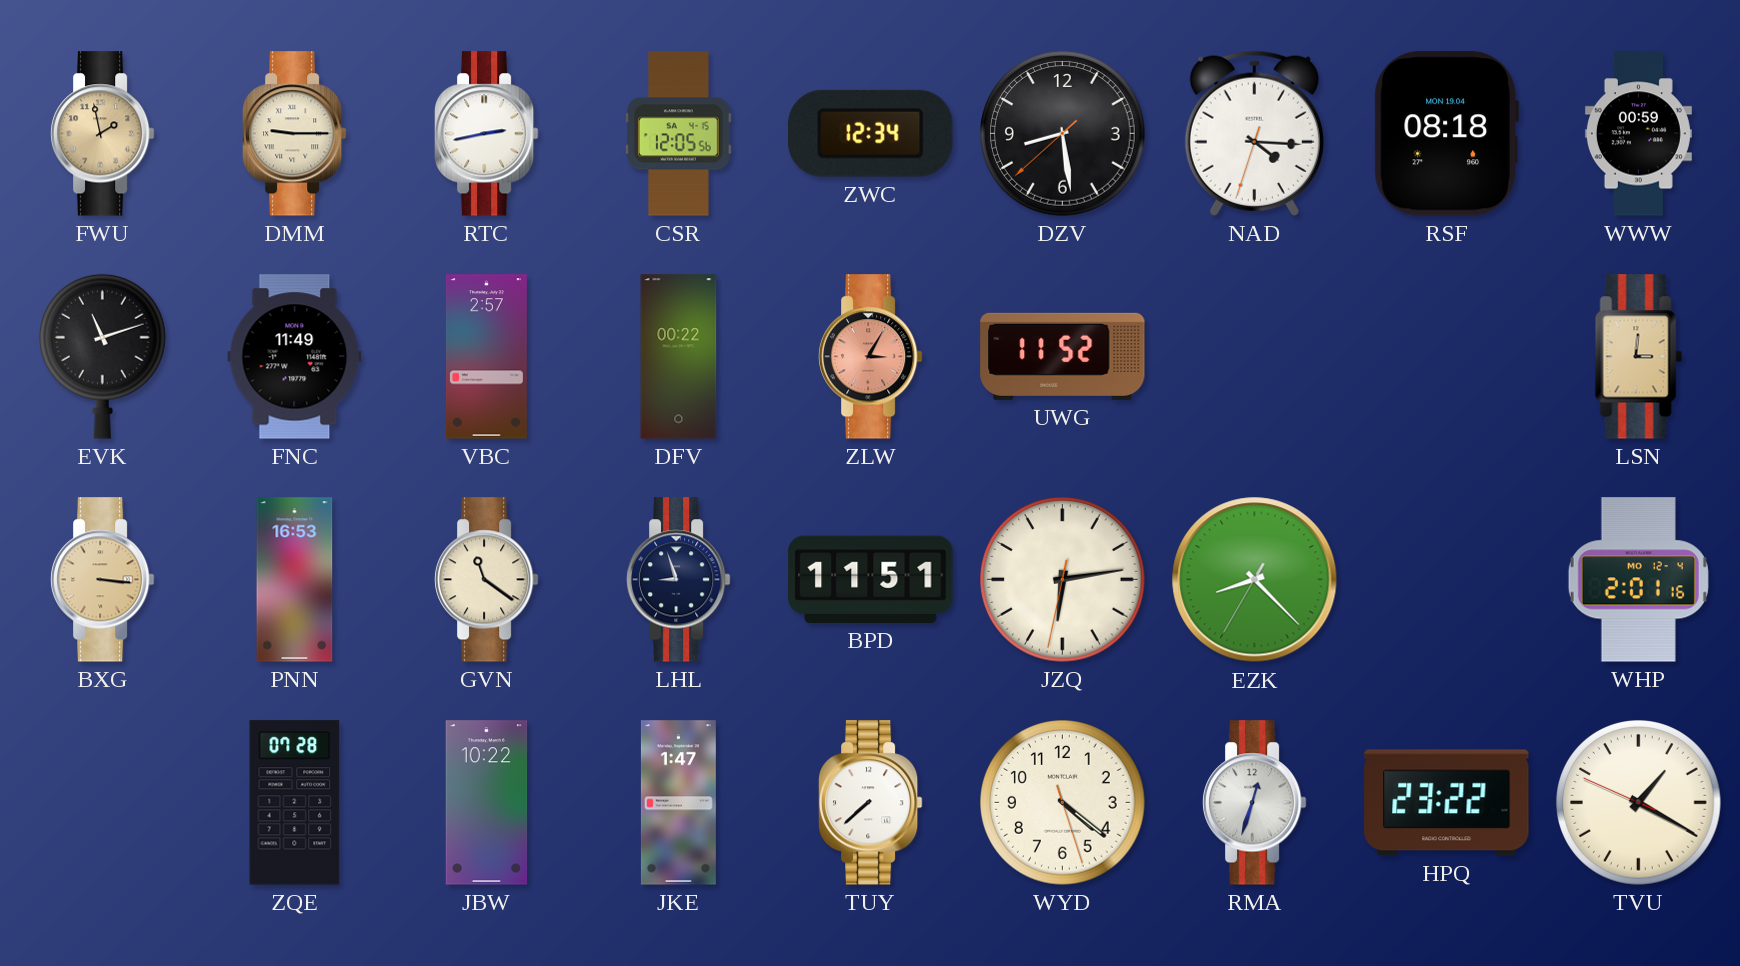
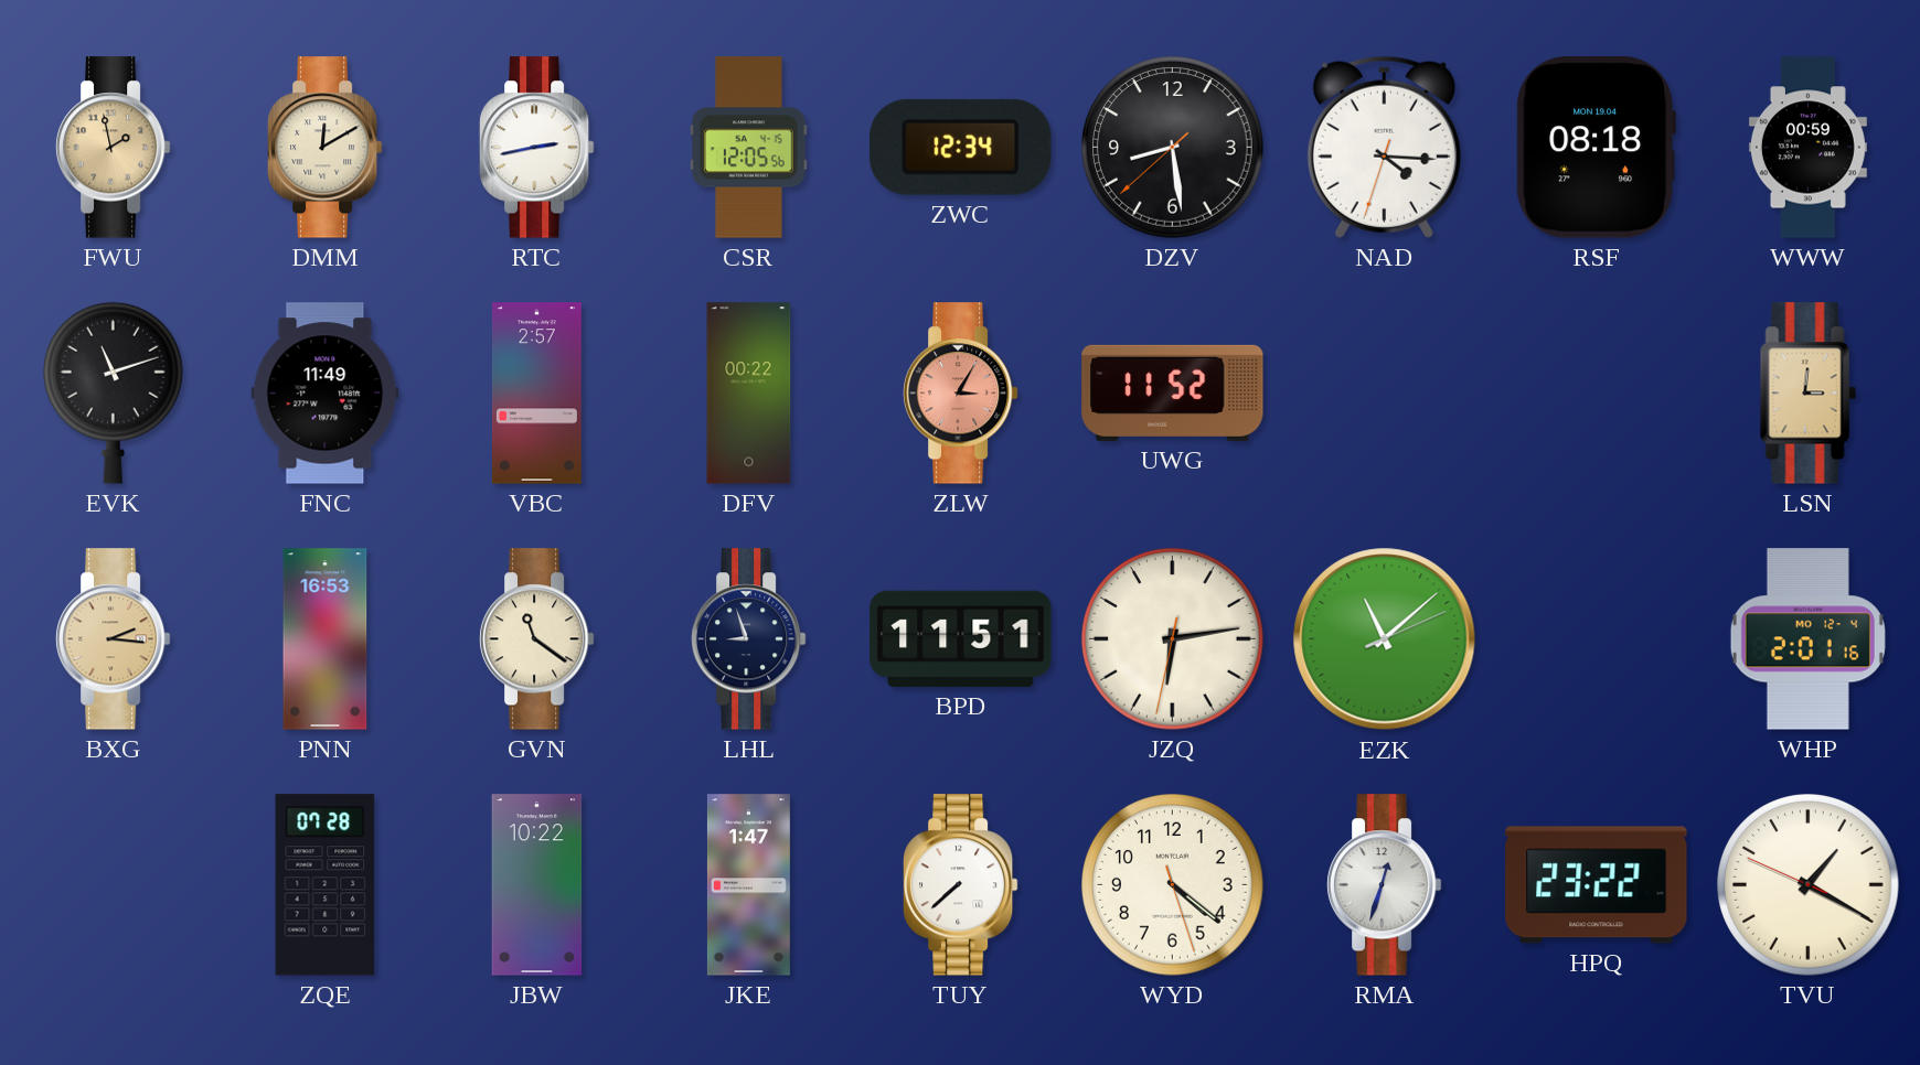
DMM: 9:15 -> 12:10 (324, 148)
BXG: 3:16 -> 2:16 (113, 639)
EZK: 8:22 -> 11:08 (1385, 639)
